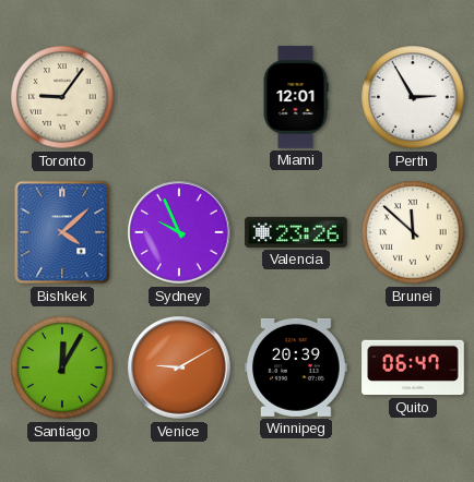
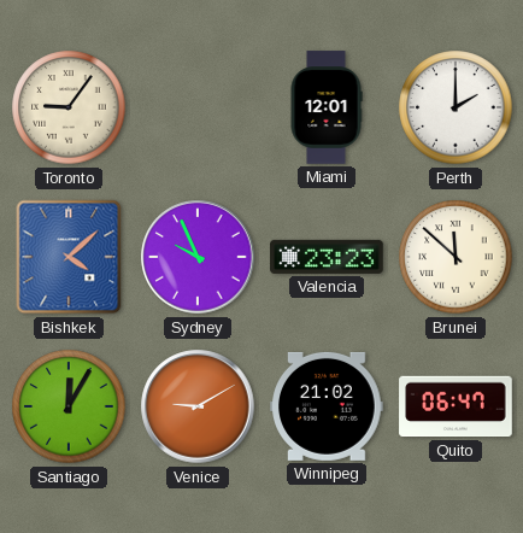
Perth: 2:55 -> 2:00 (456, 107)
Valencia: 23:26 -> 23:23 (327, 257)
Winnipeg: 20:39 -> 21:02 (327, 406)
